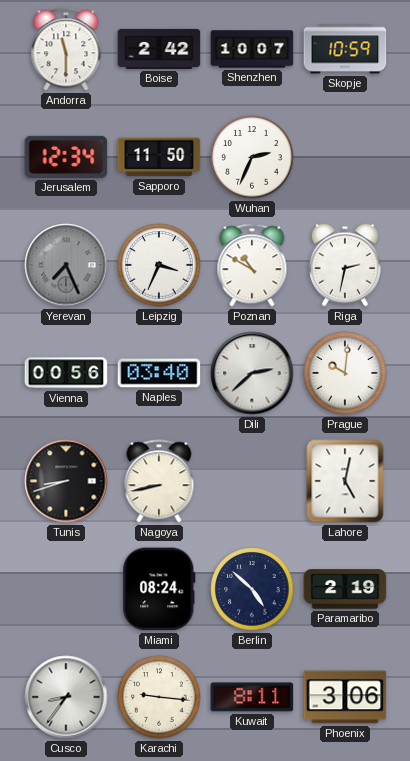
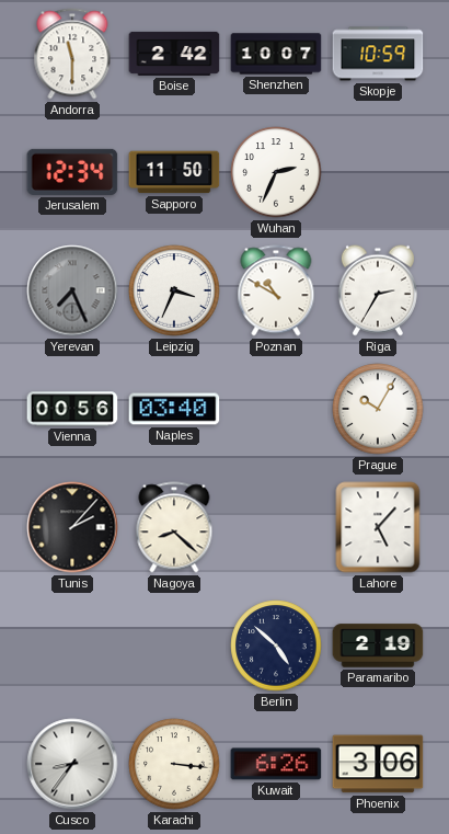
Riga: 2:32 -> 2:35 (378, 290)
Dili: 2:38 -> none (252, 373)
Prague: 10:01 -> 10:05 (378, 409)
Tunis: 8:42 -> 2:07 (72, 527)
Nagoya: 8:43 -> 8:22 (174, 527)
Lahore: 5:02 -> 5:07 (378, 527)
Miami: 08:24 -> none (159, 589)
Karachi: 9:16 -> 3:16 (174, 764)
Kuwait: 8:11 -> 6:26 (276, 764)
